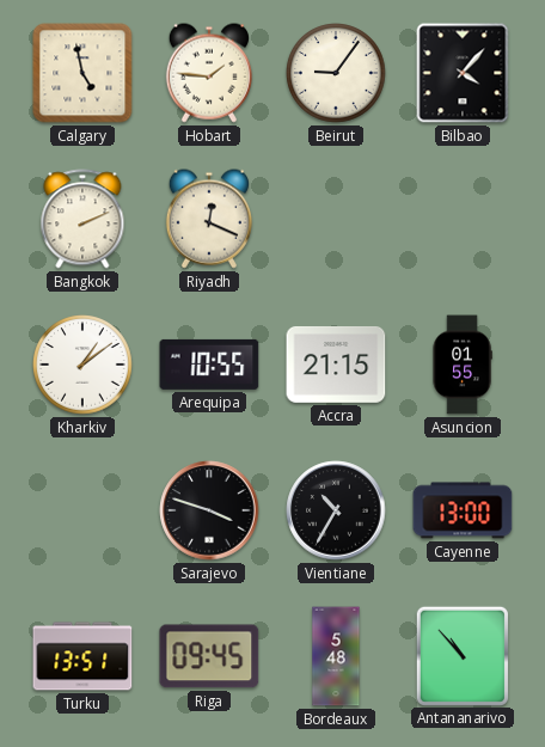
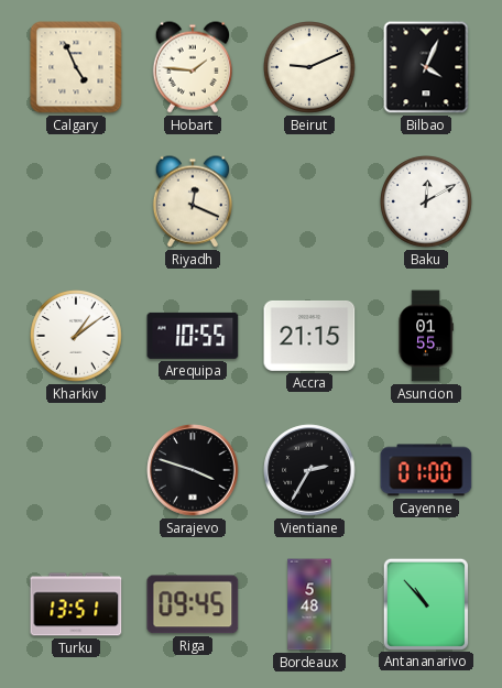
Calgary: 4:58 -> 4:56 (76, 67)
Beirut: 9:06 -> 9:11 (309, 67)
Bilbao: 4:07 -> 4:04 (426, 67)
Bangkok: 2:11 -> none (82, 219)
Baku: none -> 12:10 (426, 201)
Vientiane: 10:35 -> 2:35 (309, 470)
Cayenne: 13:00 -> 01:00 (426, 470)
